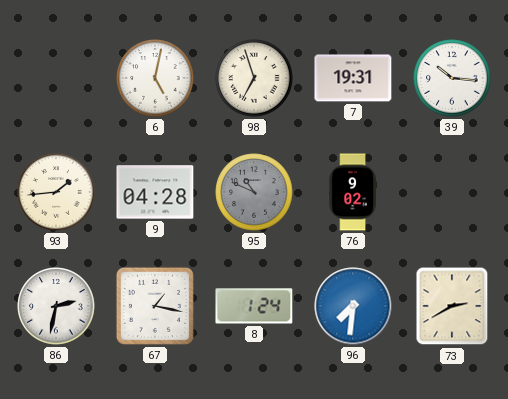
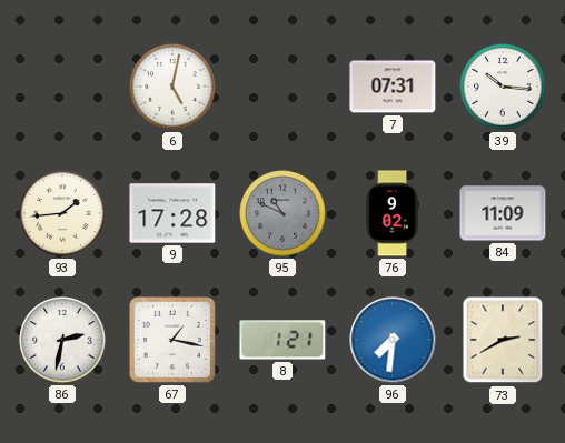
98: 6:57 -> none (254, 78)
7: 19:31 -> 07:31 (393, 87)
9: 04:28 -> 17:28 (172, 213)
84: none -> 11:09 (503, 213)
8: 1:24 -> 1:21 (282, 340)
